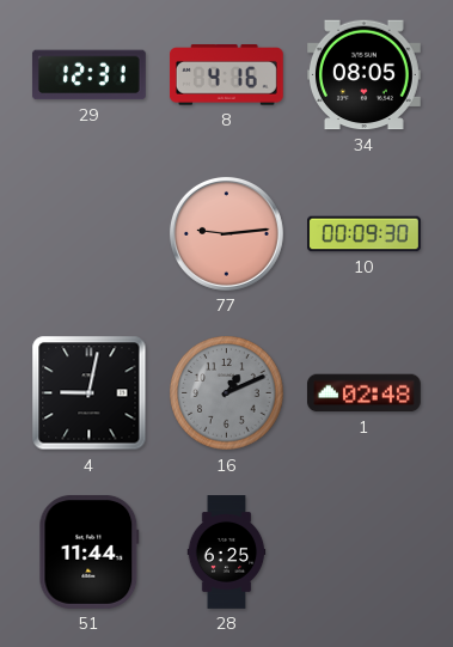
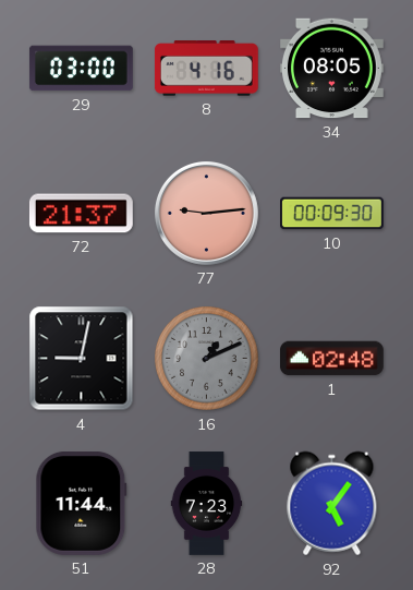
29: 12:31 -> 03:00 (81, 69)
72: none -> 21:37 (81, 214)
28: 6:25 -> 7:23 (207, 504)
92: none -> 5:06 (332, 504)
